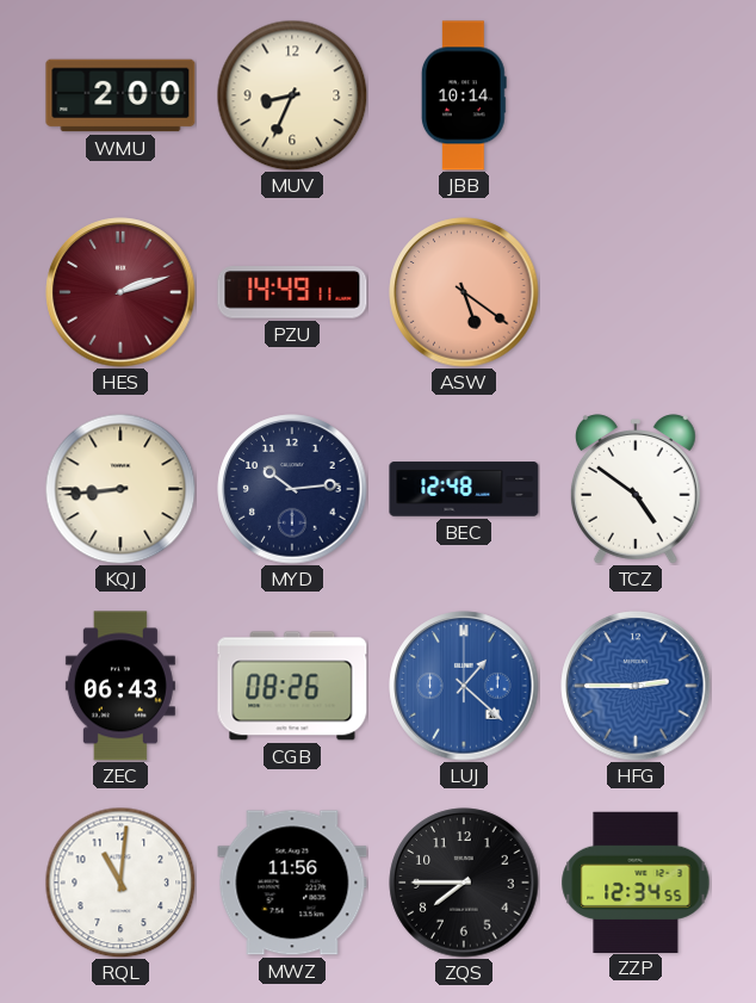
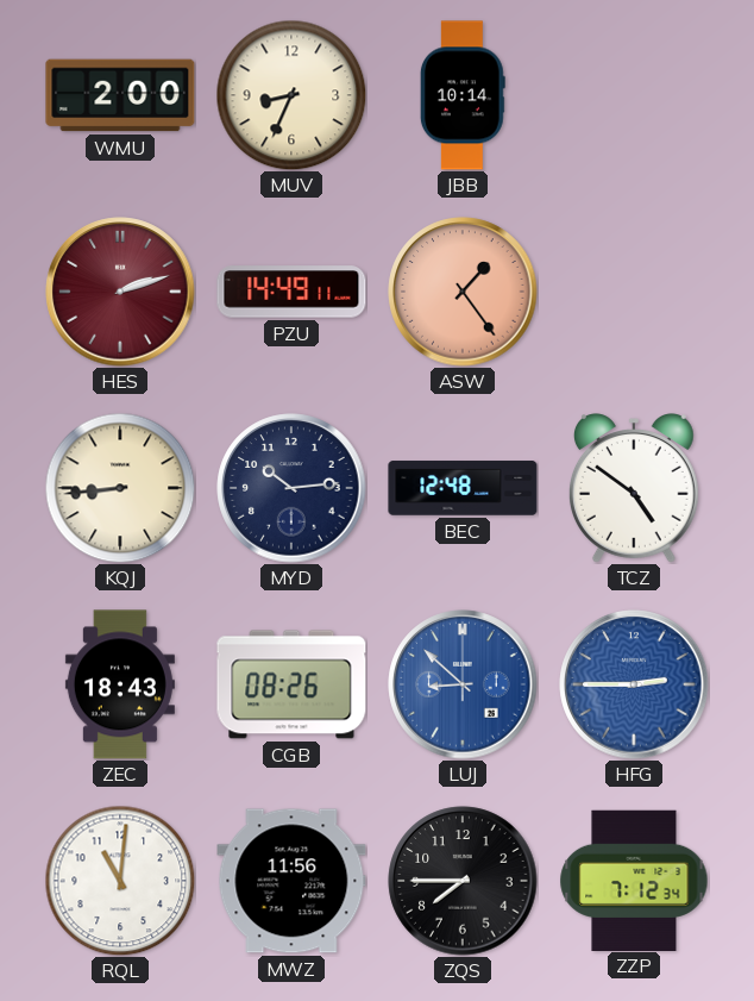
ASW: 5:21 -> 1:24 (463, 292)
ZEC: 06:43 -> 18:43 (120, 684)
LUJ: 1:22 -> 8:52 (463, 684)
ZZP: 12:34 -> 7:12 (634, 880)
